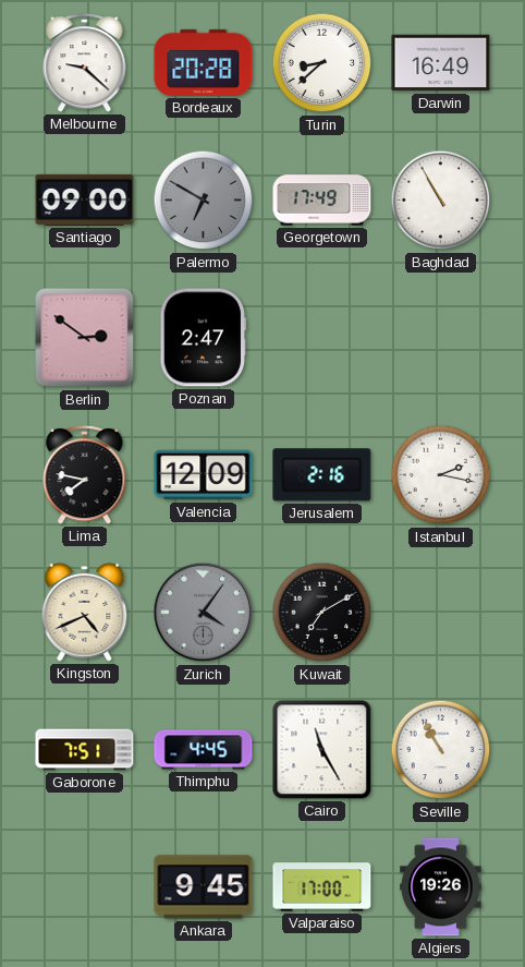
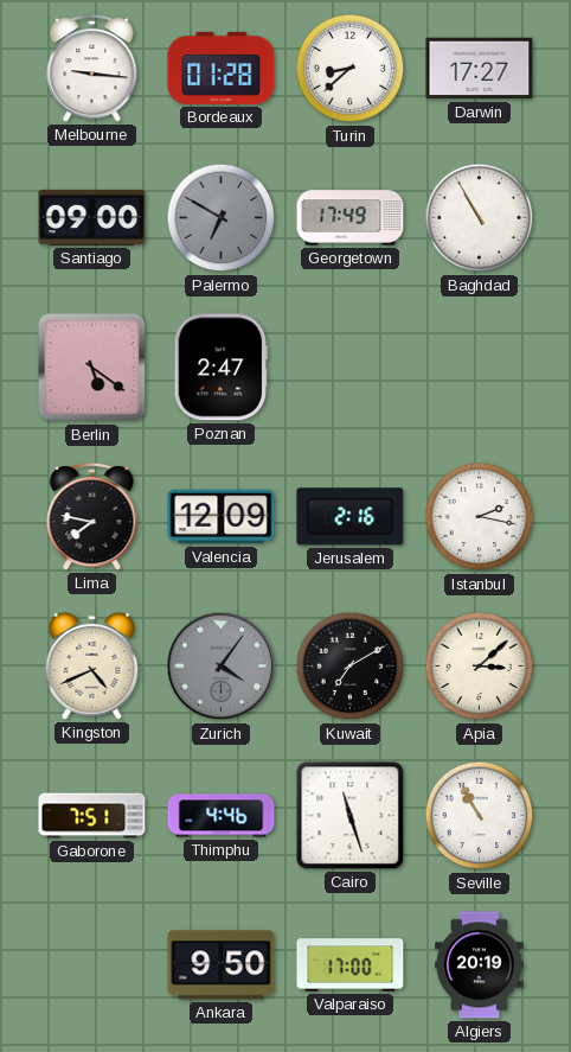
Melbourne: 9:22 -> 9:16 (92, 68)
Bordeaux: 20:28 -> 01:28 (222, 68)
Darwin: 16:49 -> 17:27 (480, 69)
Berlin: 2:51 -> 5:21 (92, 368)
Apia: none -> 3:08 (480, 667)
Thimphu: 4:45 -> 4:46 (222, 816)
Cairo: 11:25 -> 11:27 (351, 816)
Ankara: 9:45 -> 9:50 (222, 965)
Algiers: 19:26 -> 20:19 (480, 965)
